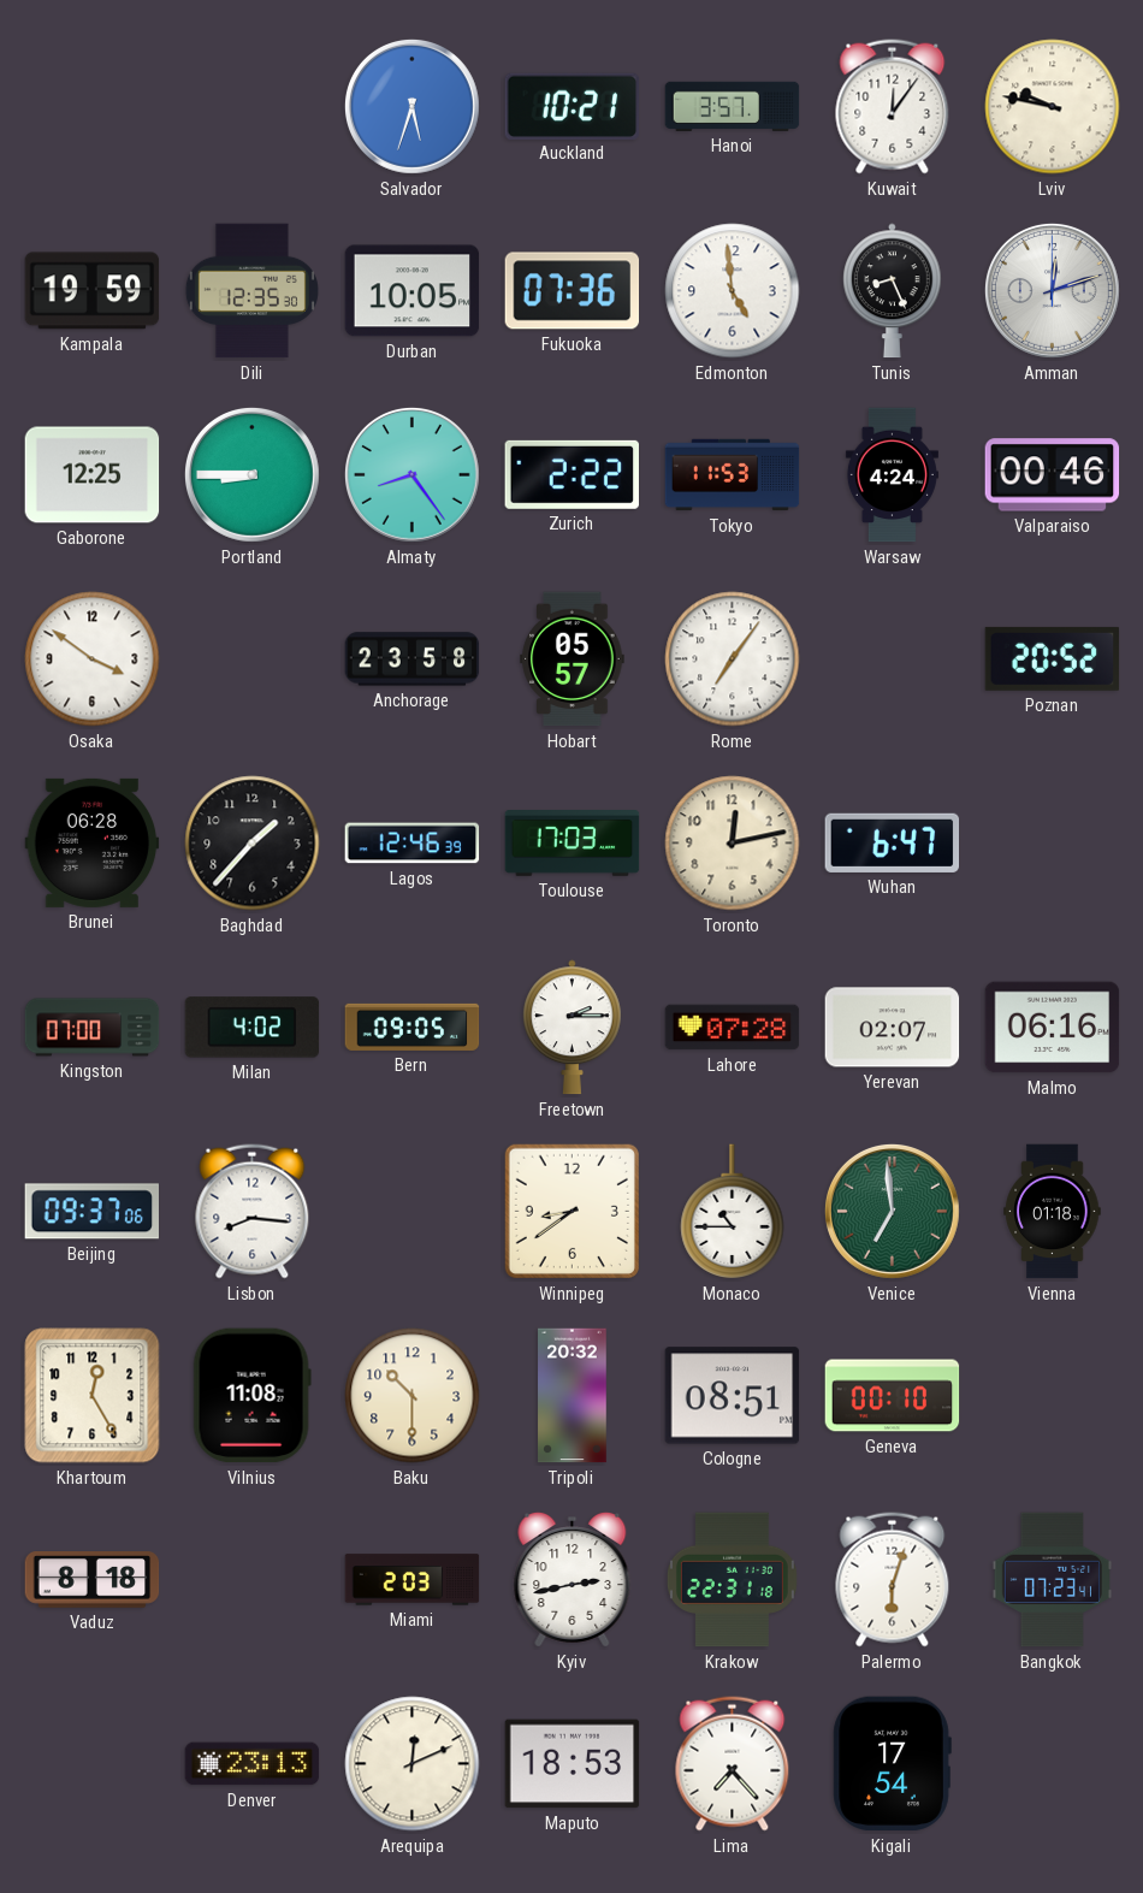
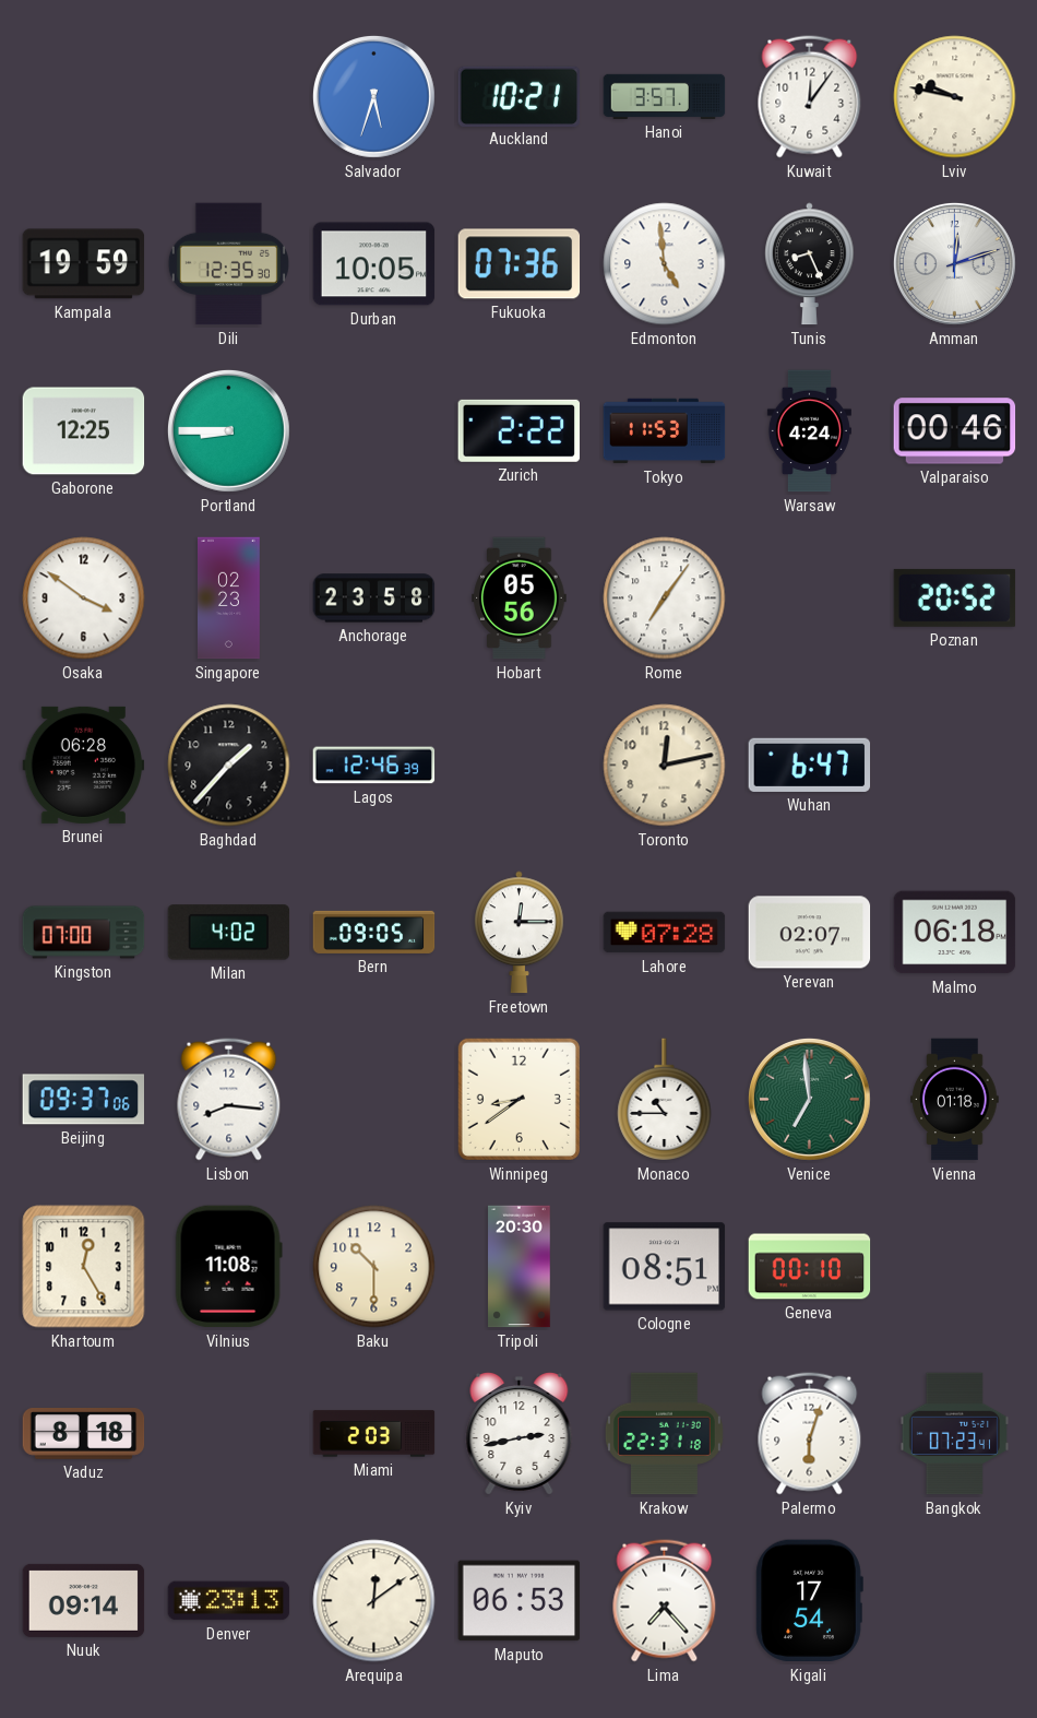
Almaty: 8:24 -> none (411, 474)
Singapore: none -> 02:23 (229, 599)
Hobart: 05:57 -> 05:56 (520, 599)
Toulouse: 17:03 -> none (573, 844)
Freetown: 2:15 -> 12:15 (520, 933)
Malmo: 06:16 -> 06:18 (955, 933)
Tripoli: 20:32 -> 20:30 (520, 1267)
Nuuk: none -> 09:14 (84, 1600)
Arequipa: 12:11 -> 12:09 (374, 1601)
Maputo: 18:53 -> 06:53 (520, 1601)
